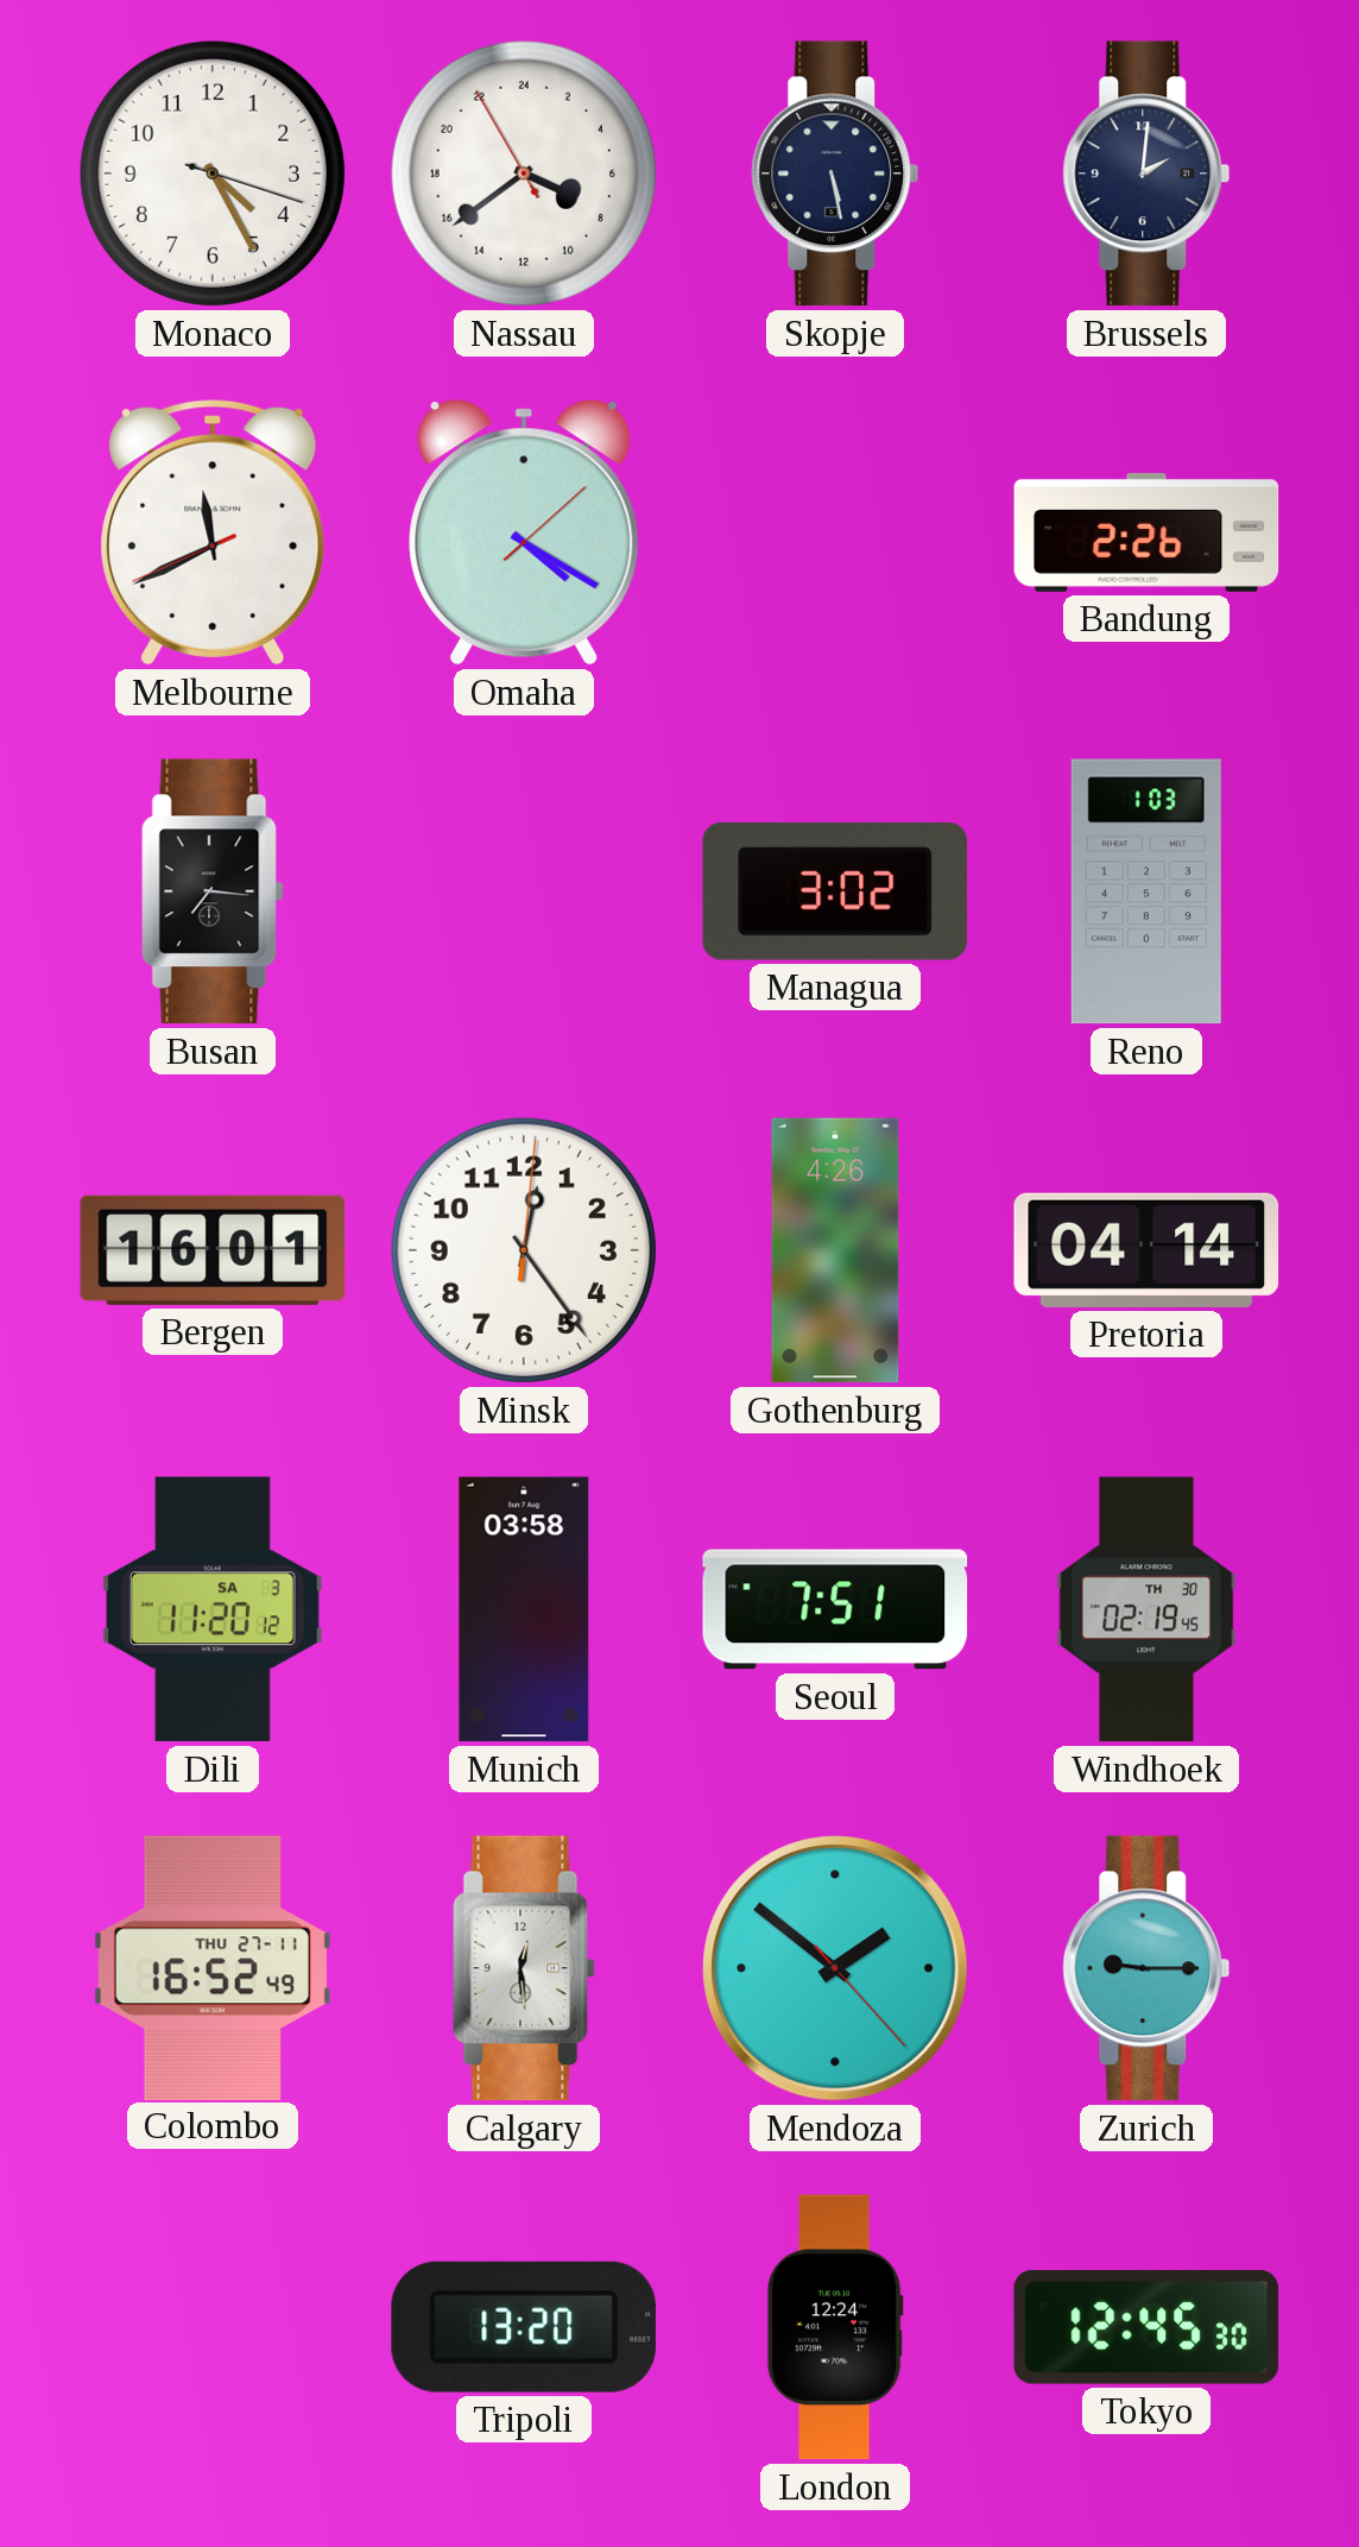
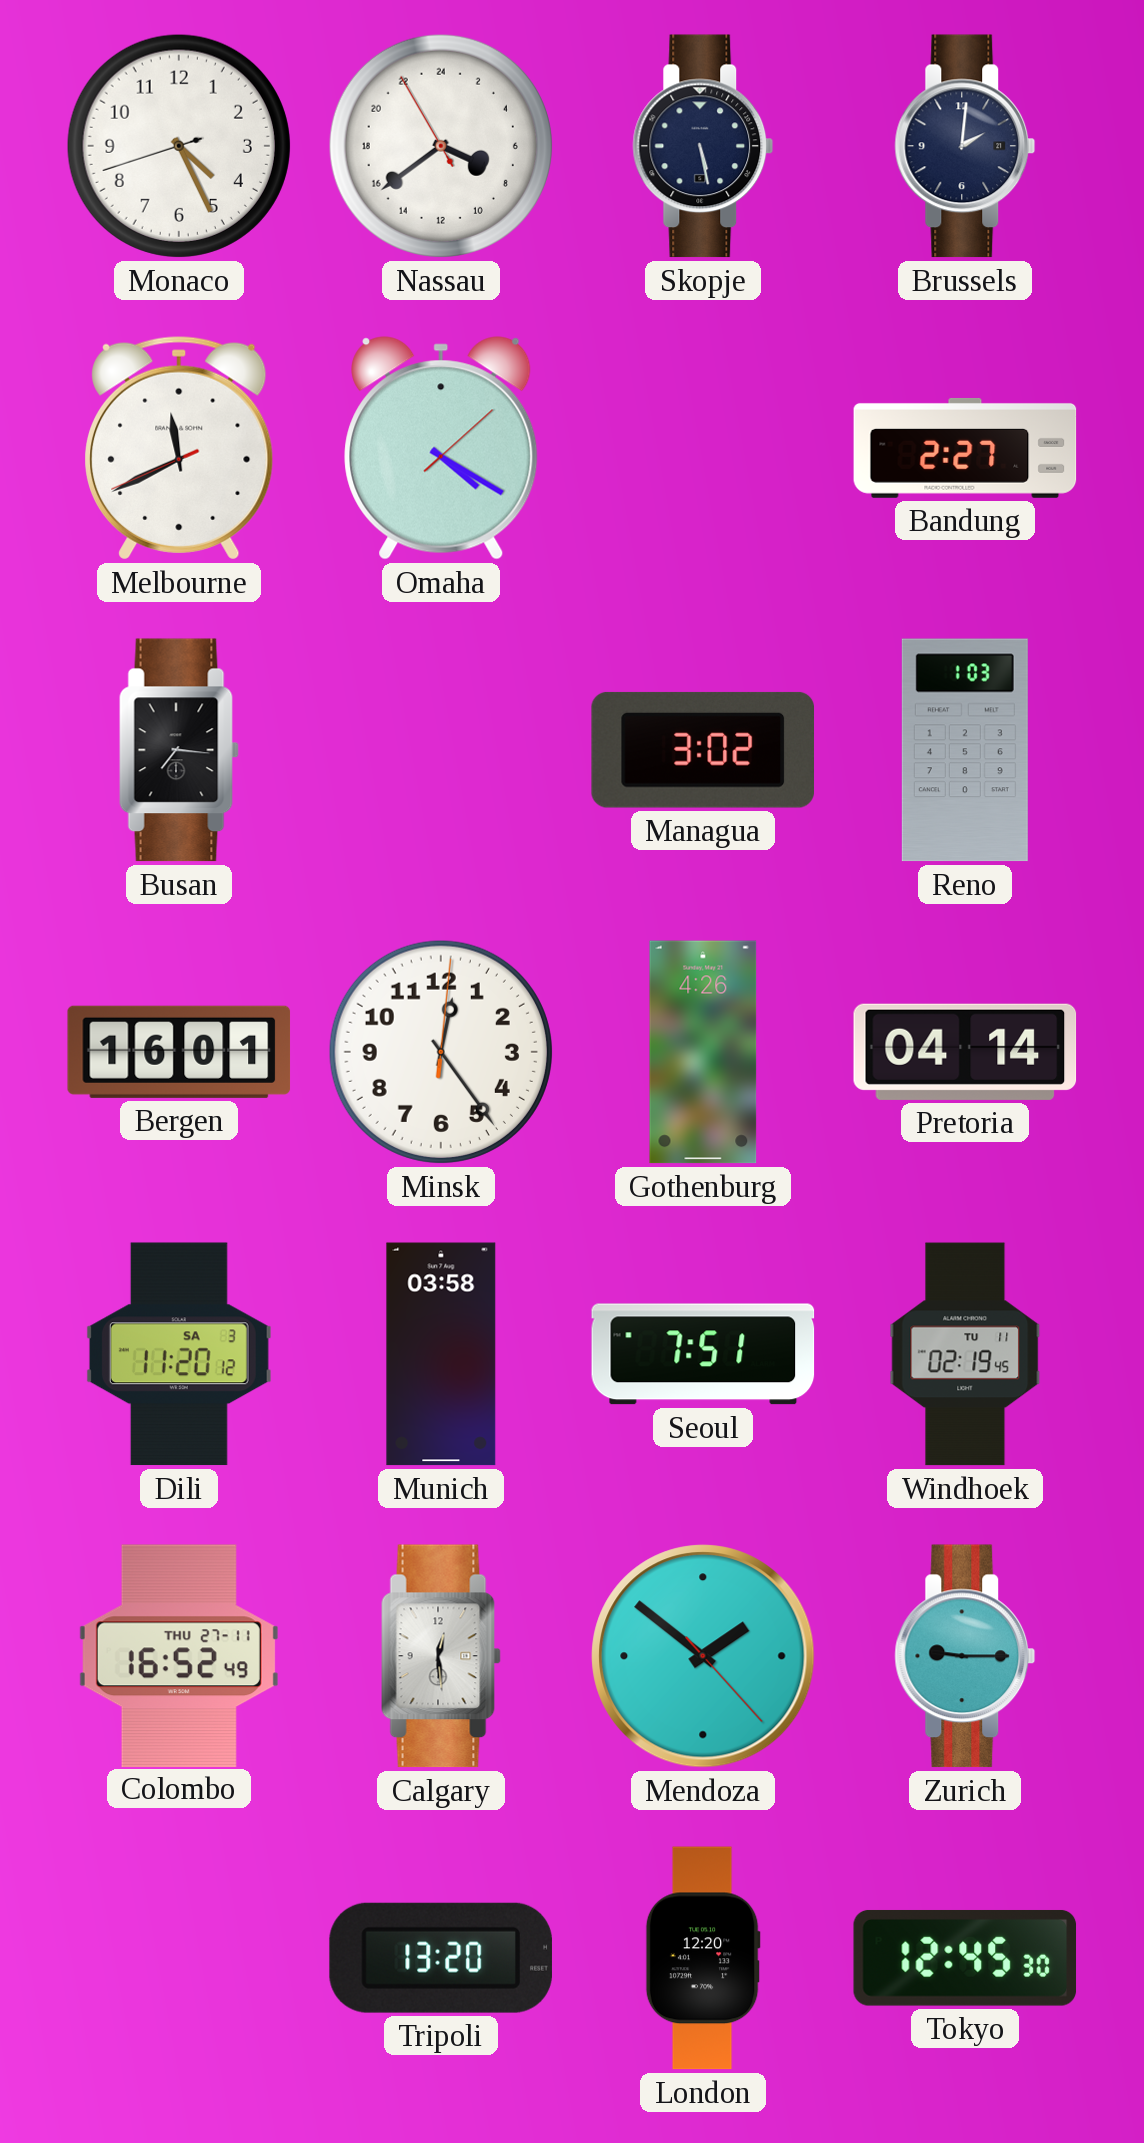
Monaco: 4:25:18 -> 4:25:42 (179, 146)
Bandung: 2:26 -> 2:27 (965, 448)
Windhoek date: TH 30 -> TU 11 (965, 1354)
London: 12:24 -> 12:20 (703, 1958)
